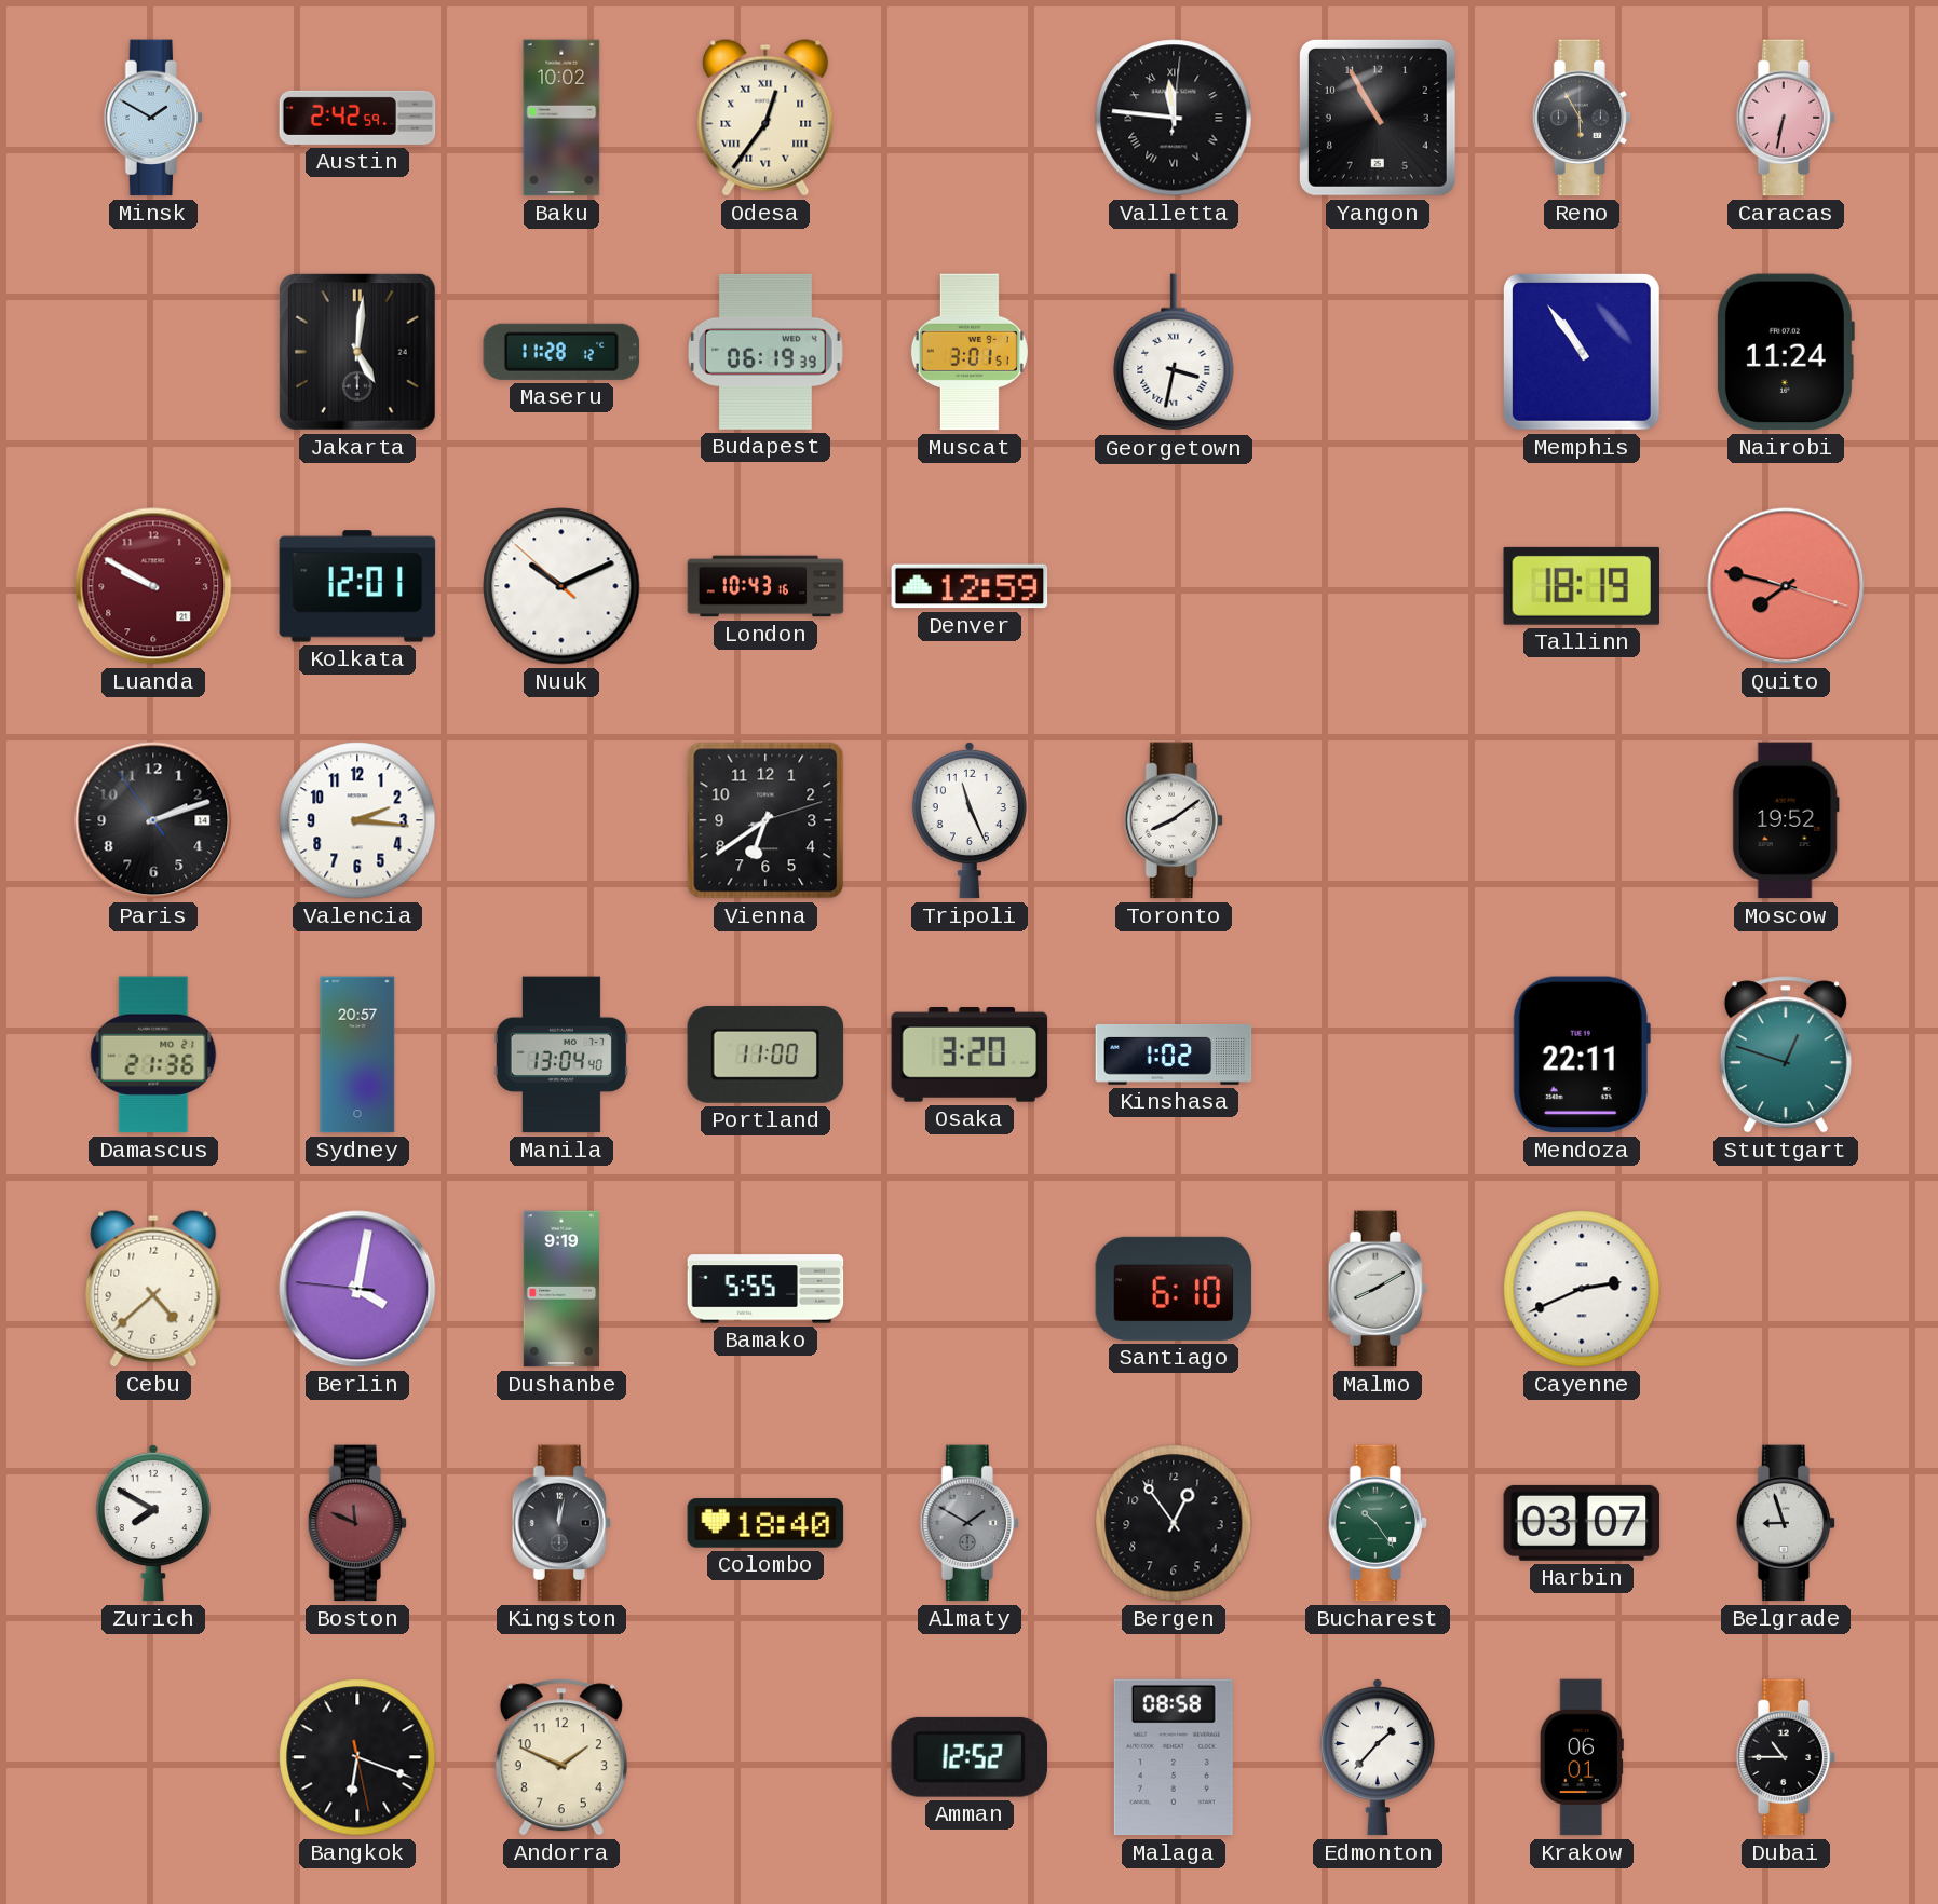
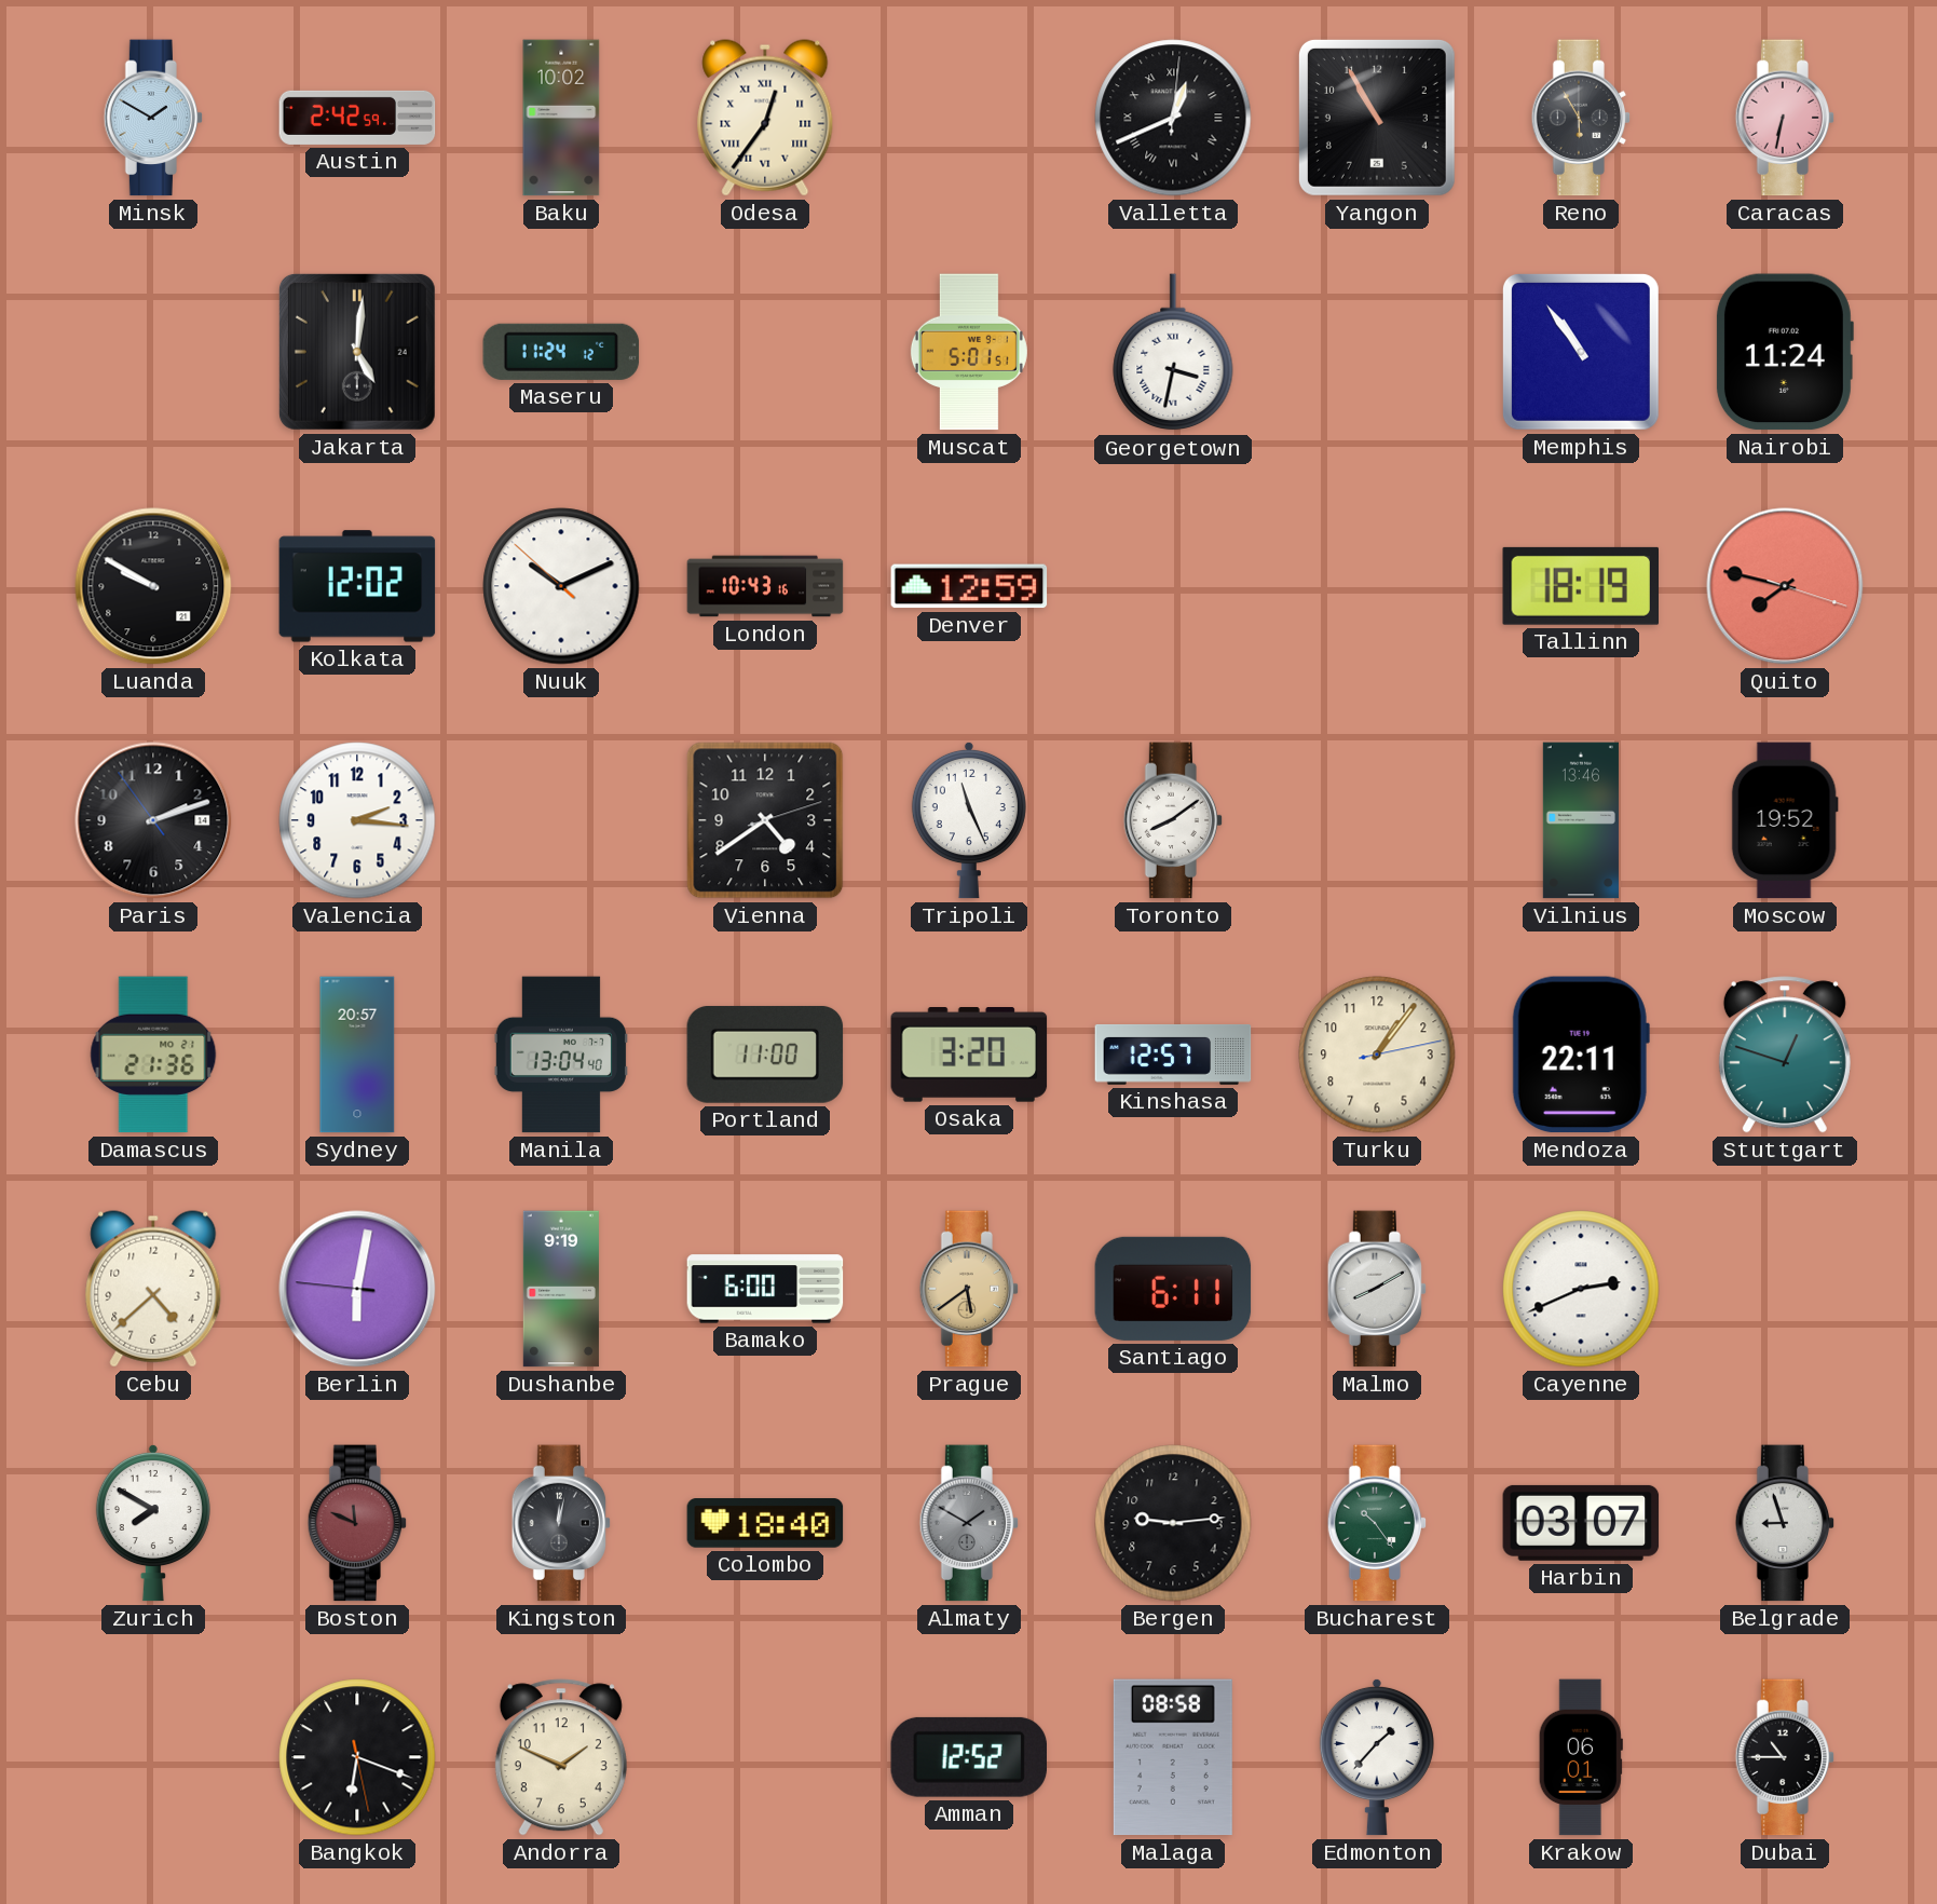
Valletta: 11:46 -> 12:41 (1173, 118)
Maseru: 11:28 -> 11:24 (561, 352)
Budapest: 06:19 -> none (765, 352)
Muscat: 3:01 -> 5:01 (969, 352)
Luanda dial: burgundy -> black (153, 586)
Kolkata: 12:01 -> 12:02 (357, 586)
Vienna: 6:39 -> 4:39 (765, 820)
Vilnius: none -> 13:46 (1581, 820)
Kinshasa: 1:02 -> 12:57 (1173, 1056)
Turku: none -> 1:06 (1377, 1055)
Berlin: 4:01 -> 6:01 (357, 1289)
Bamako: 5:55 -> 6:00 (765, 1289)
Prague: none -> 5:39 (969, 1289)
Santiago: 6:10 -> 6:11 (1173, 1289)
Bergen: 12:54 -> 9:14 (1173, 1523)
